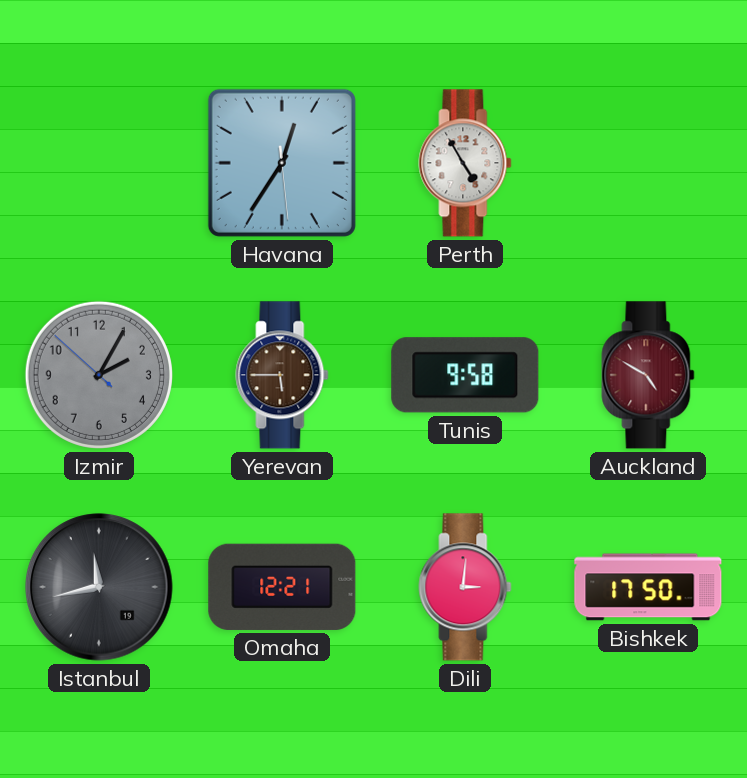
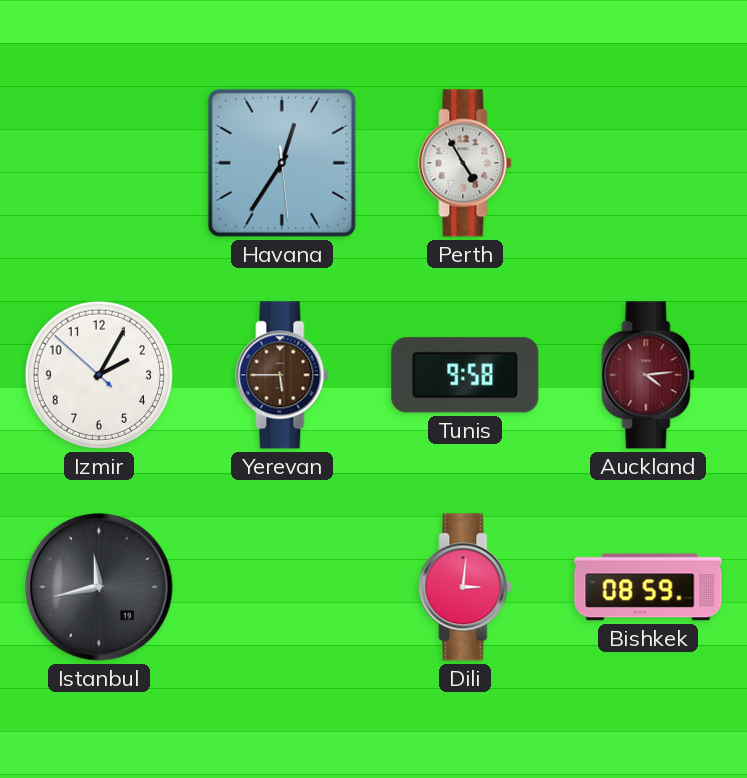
Izmir dial: grey -> white (99, 375)
Auckland: 4:50 -> 4:14 (648, 375)
Omaha: 12:21 -> none (282, 587)
Bishkek: 17:50 -> 08:59 (648, 587)
